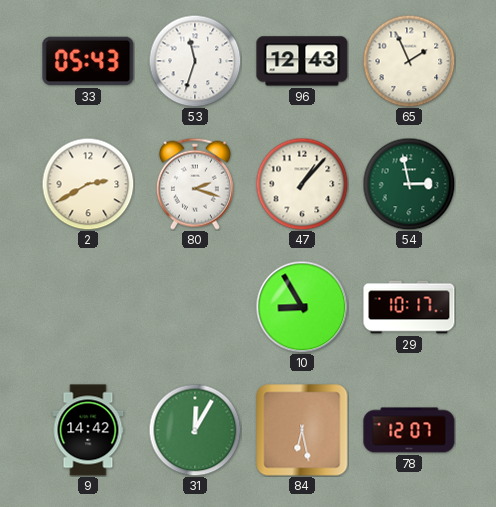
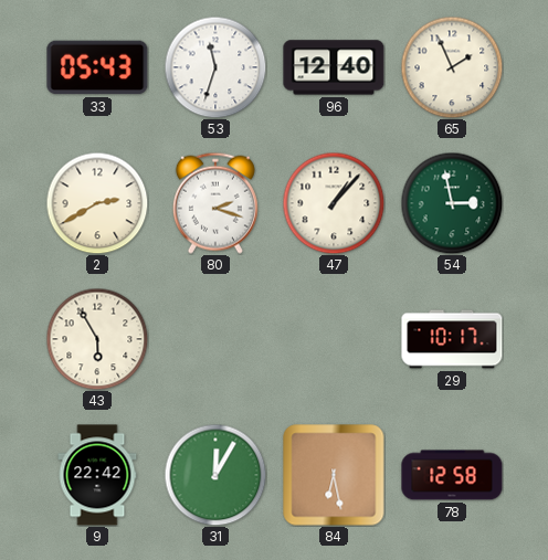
96: 12:43 -> 12:40 (334, 67)
43: none -> 5:55 (97, 339)
10: 8:55 -> none (302, 307)
9: 14:42 -> 22:42 (97, 475)
78: 12:07 -> 12:58 (452, 475)
